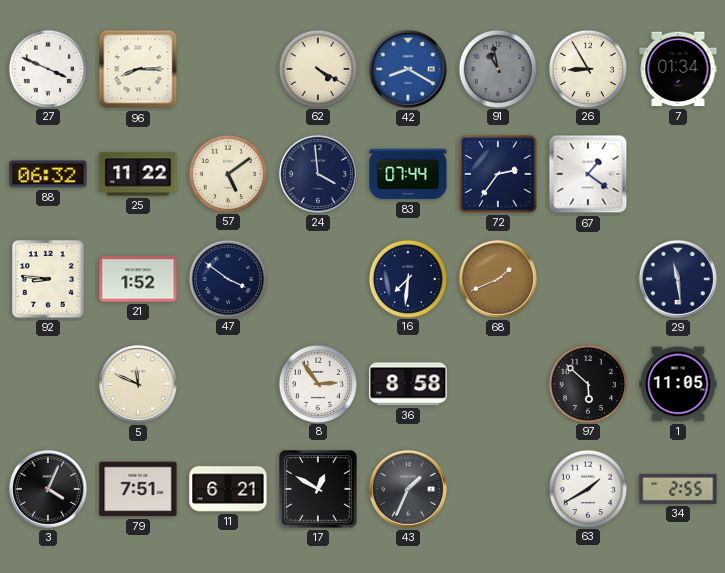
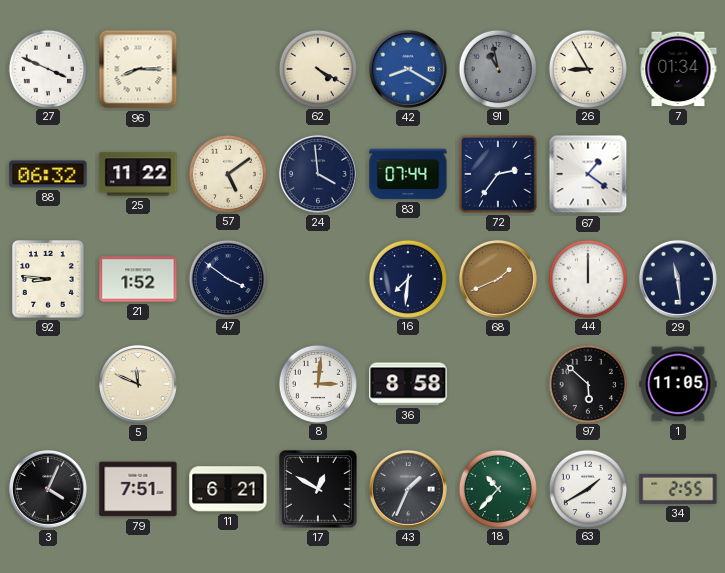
44: none -> 12:00 (587, 278)
8: 2:54 -> 3:01 (317, 383)
18: none -> 10:37 (497, 488)
